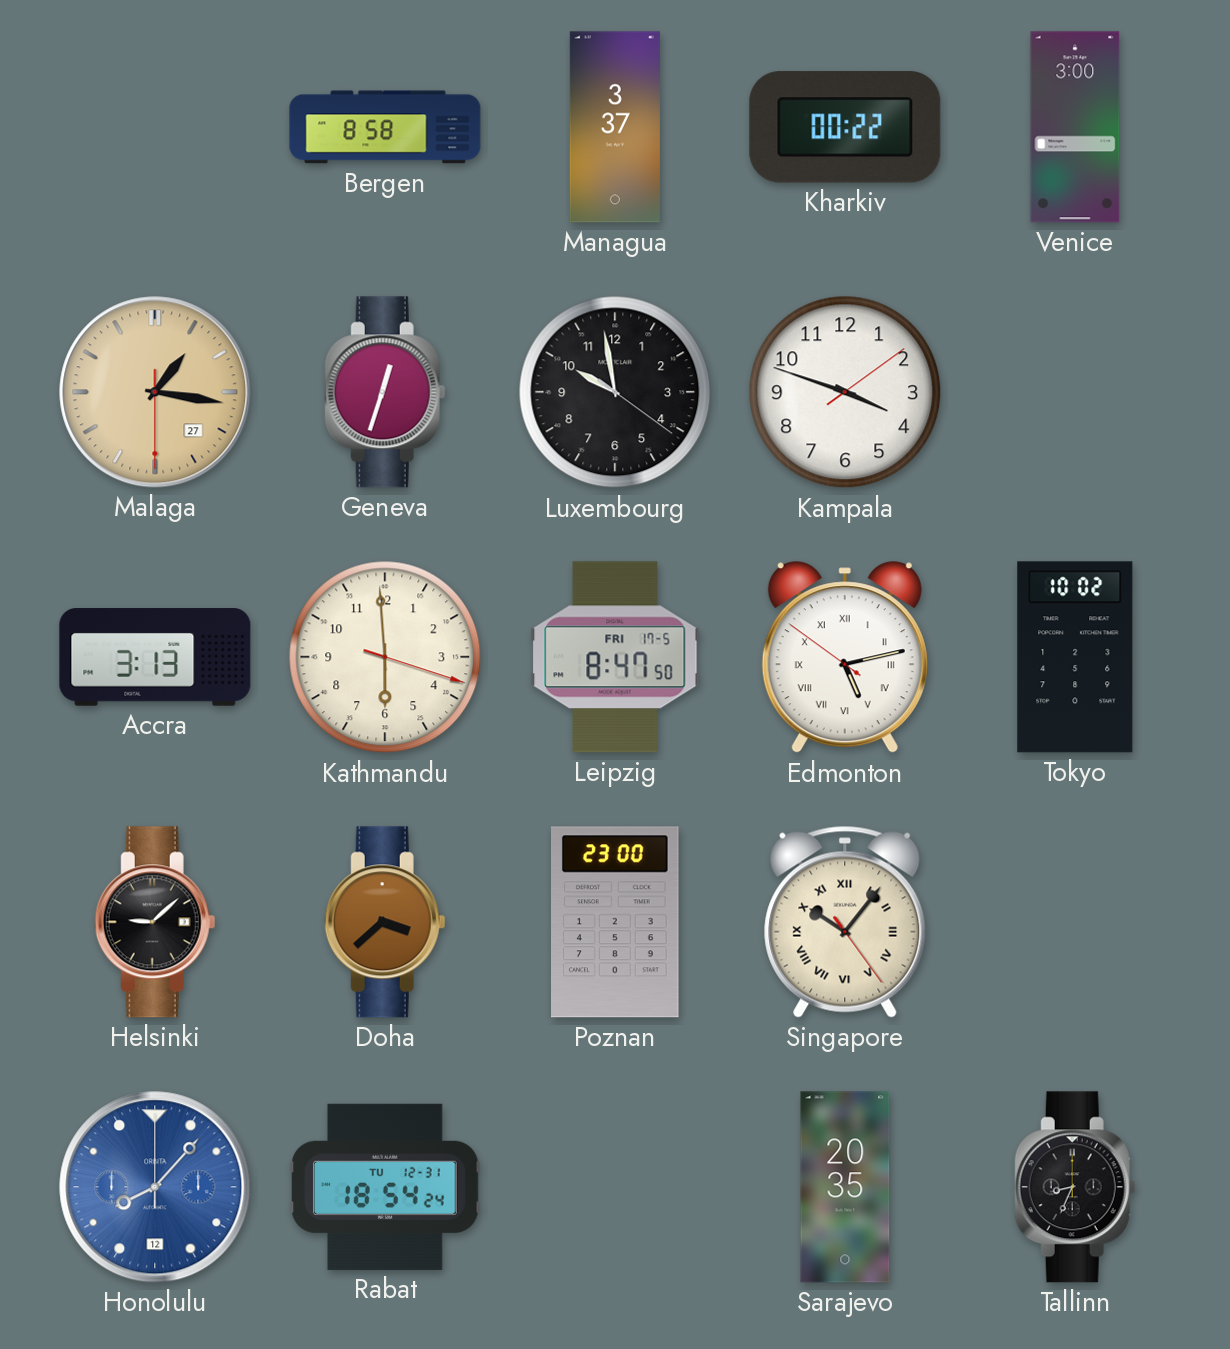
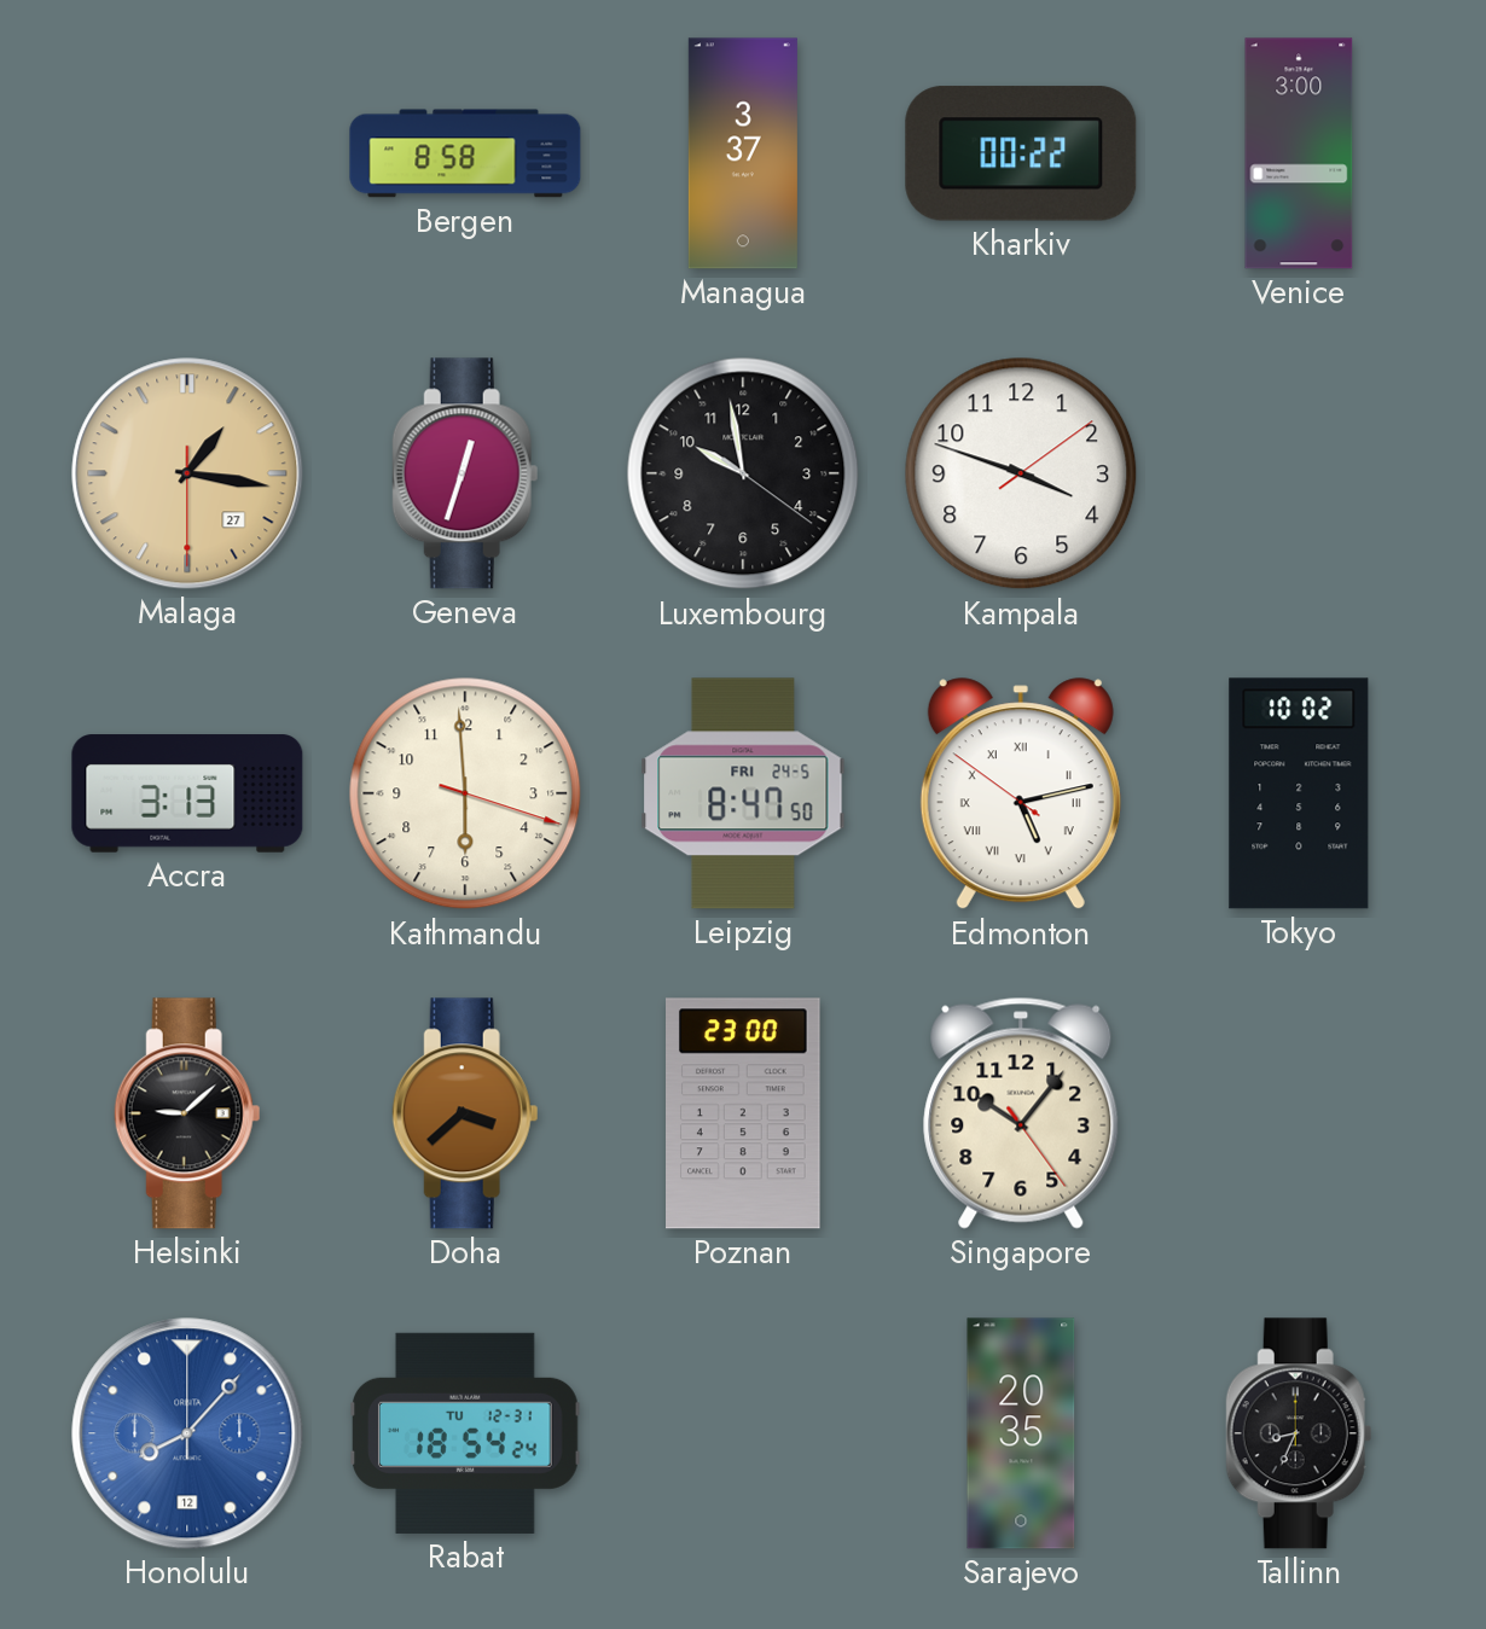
Leipzig date: FRI 17-5 -> FRI 24-5 (743, 793)
Singapore numerals: Roman -> Arabic (1021, 1113)
